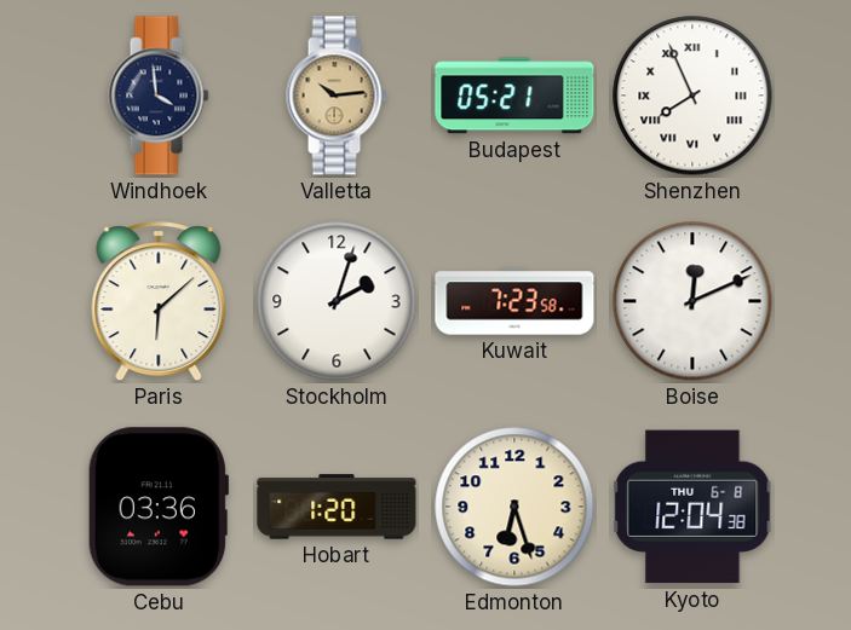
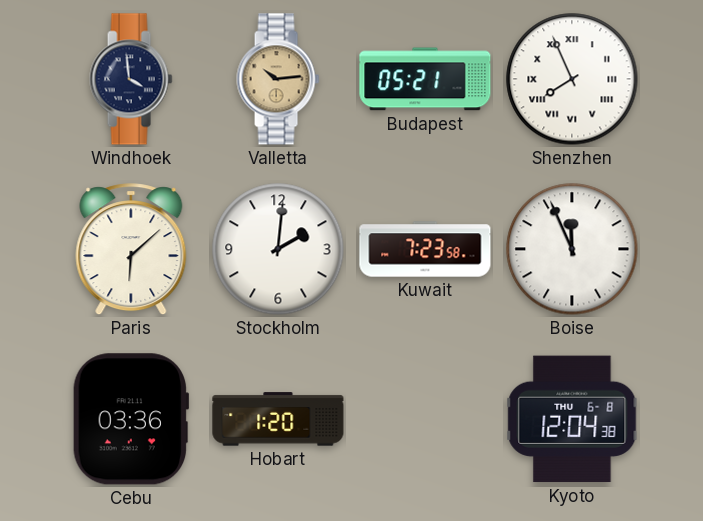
Stockholm: 2:03 -> 2:01 (278, 249)
Boise: 12:11 -> 11:56 (572, 249)
Edmonton: 6:27 -> none (514, 507)
